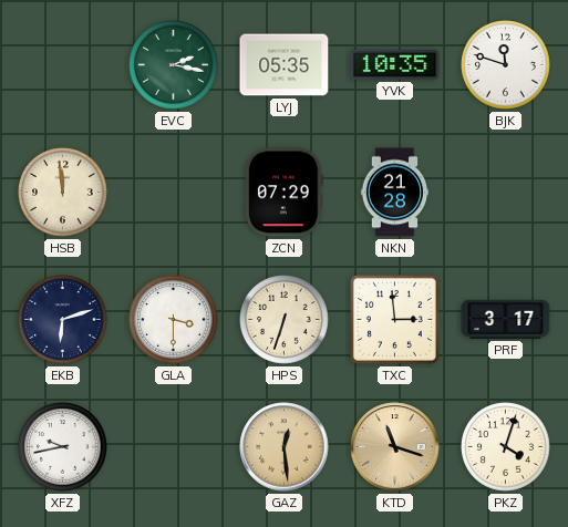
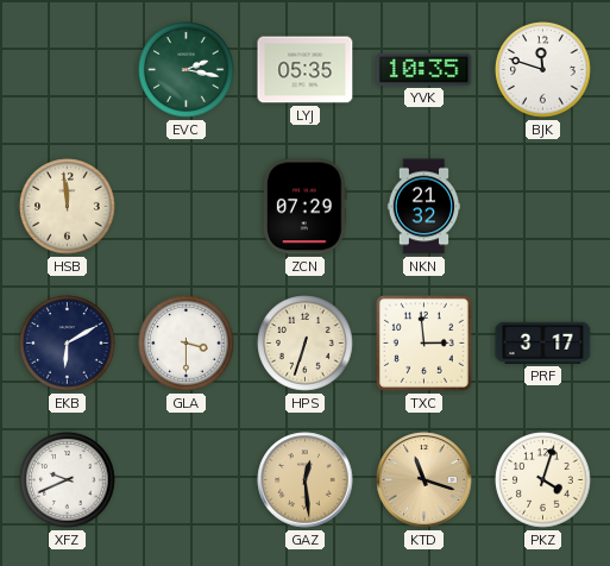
NKN: 21:28 -> 21:32 (425, 207)
EKB: 6:12 -> 6:10 (68, 344)
XFZ: 9:43 -> 9:41 (68, 480)
